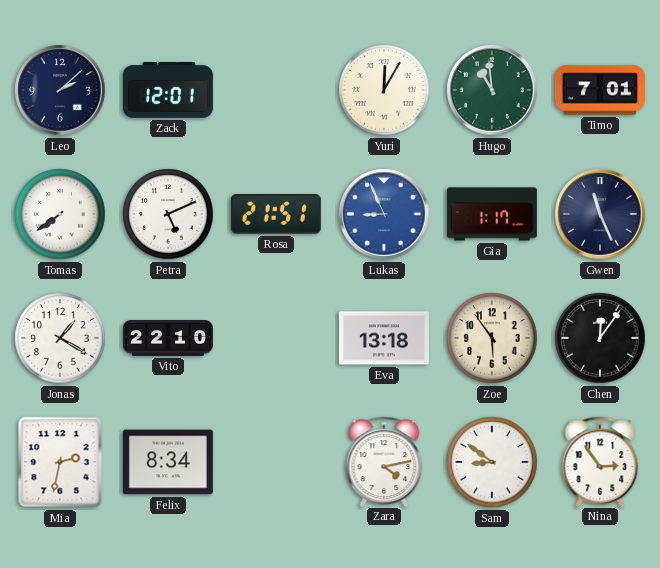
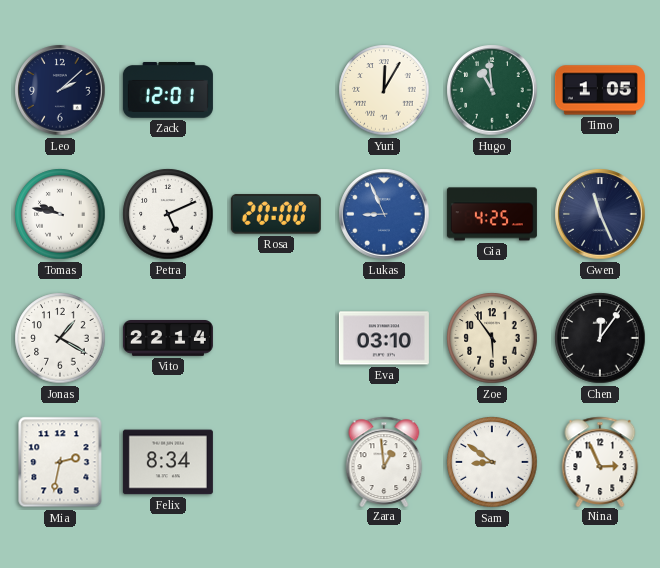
Timo: 7:01 -> 1:05 (600, 90)
Tomas: 7:39 -> 9:47 (60, 214)
Rosa: 21:51 -> 20:00 (276, 214)
Gia: 1:17 -> 4:25 (492, 214)
Vito: 22:10 -> 22:14 (168, 338)
Eva: 13:18 -> 03:10 (384, 338)
Zara: 4:13 -> 12:59 (384, 461)
Nina: 2:54 -> 2:56 (600, 461)
